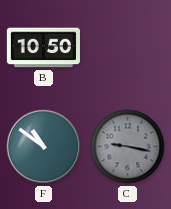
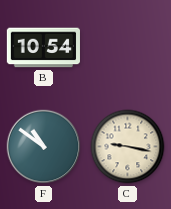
B: 10:50 -> 10:54 (43, 48)
C dial: grey -> cream (128, 147)
